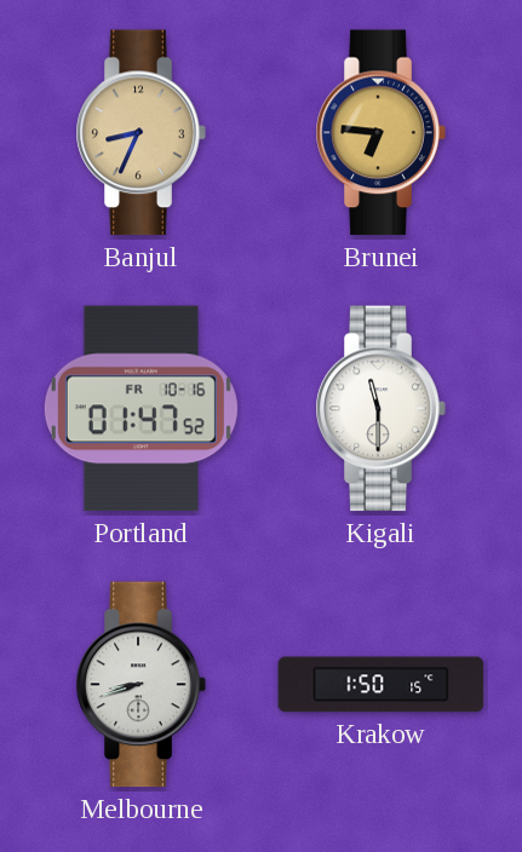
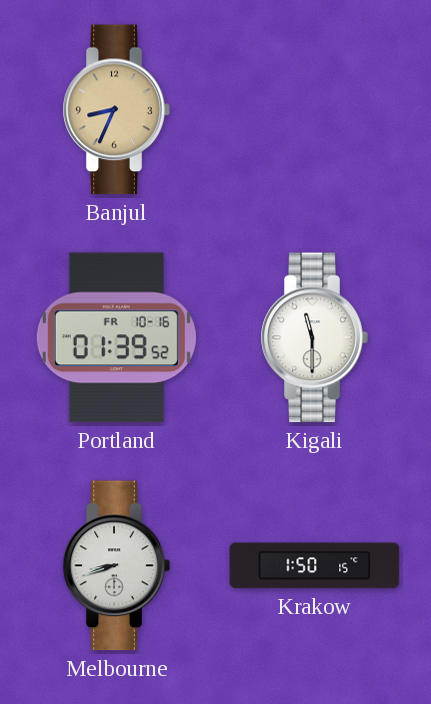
Brunei: 6:46 -> none (380, 133)
Portland: 01:47 -> 01:39 (116, 338)
